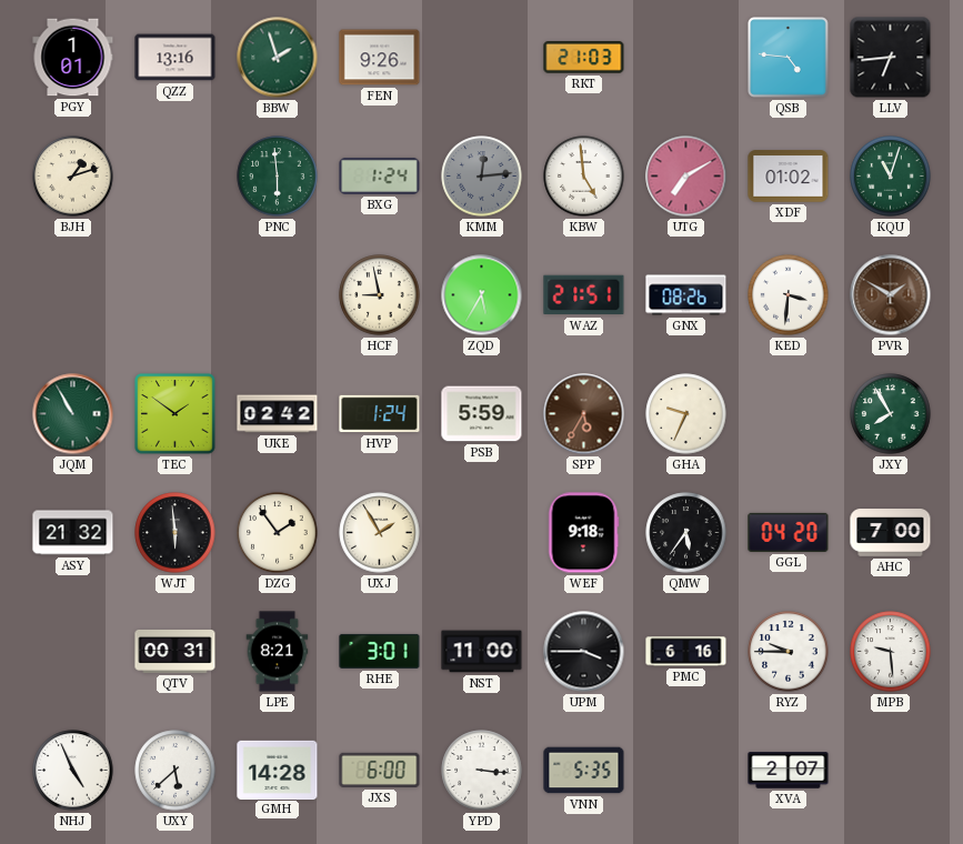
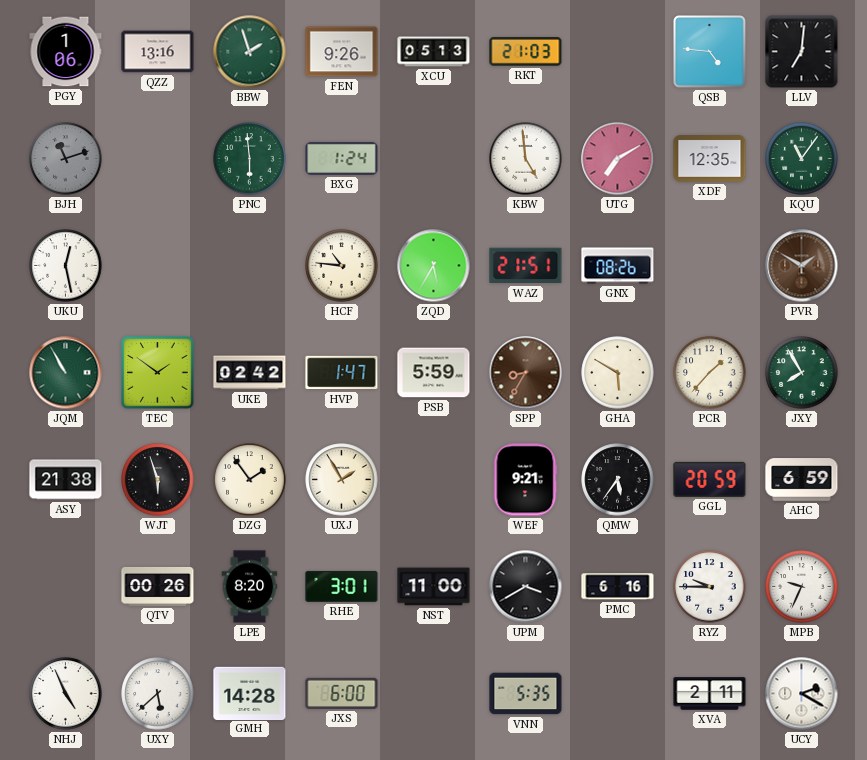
PGY: 1:01 -> 1:06 (66, 52)
XCU: none -> 05:13 (434, 52)
LLV: 6:44 -> 7:01 (802, 52)
BJH: 1:12 -> 11:12 (66, 159)
BJH dial: cream -> grey (66, 159)
KMM: 12:14 -> none (482, 177)
XDF: 01:02 -> 12:35 (710, 159)
KQU: 11:03 -> 11:06 (802, 159)
UKU: none -> 12:28 (66, 266)
HCF: 8:58 -> 10:46 (342, 266)
KED: 3:31 -> none (789, 295)
HVP: 1:24 -> 1:47 (342, 373)
SPP: 5:35 -> 8:35 (526, 373)
GHA: 9:34 -> 5:50 (618, 373)
PCR: none -> 1:37 (710, 373)
ASY: 21:32 -> 21:38 (66, 480)
WJT: 5:59 -> 5:57 (158, 480)
WEF: 9:18 -> 9:21 (525, 480)
GGL: 04:20 -> 20:59 (710, 479)
AHC: 7:00 -> 6:59 (802, 480)
QTV: 00:31 -> 00:26 (158, 586)
LPE: 8:21 -> 8:20 (250, 587)
UPM: 3:45 -> 3:40 (526, 587)
MPB: 9:29 -> 9:34 (802, 587)
YPD: 3:16 -> none (482, 771)
XVA: 2:07 -> 2:11 (710, 694)
UCY: none -> 2:20 (802, 694)
